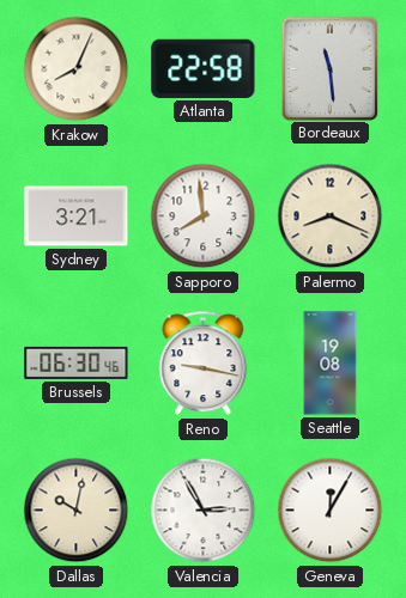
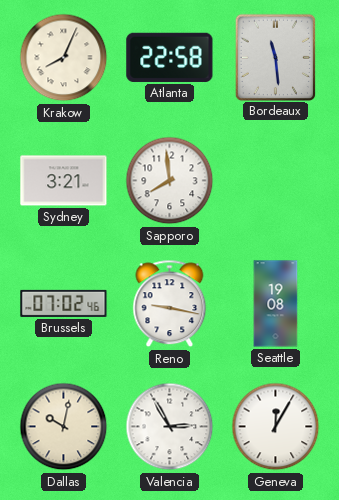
Palermo: 8:19 -> none (331, 216)
Brussels: 06:30 -> 07:02 (64, 303)
